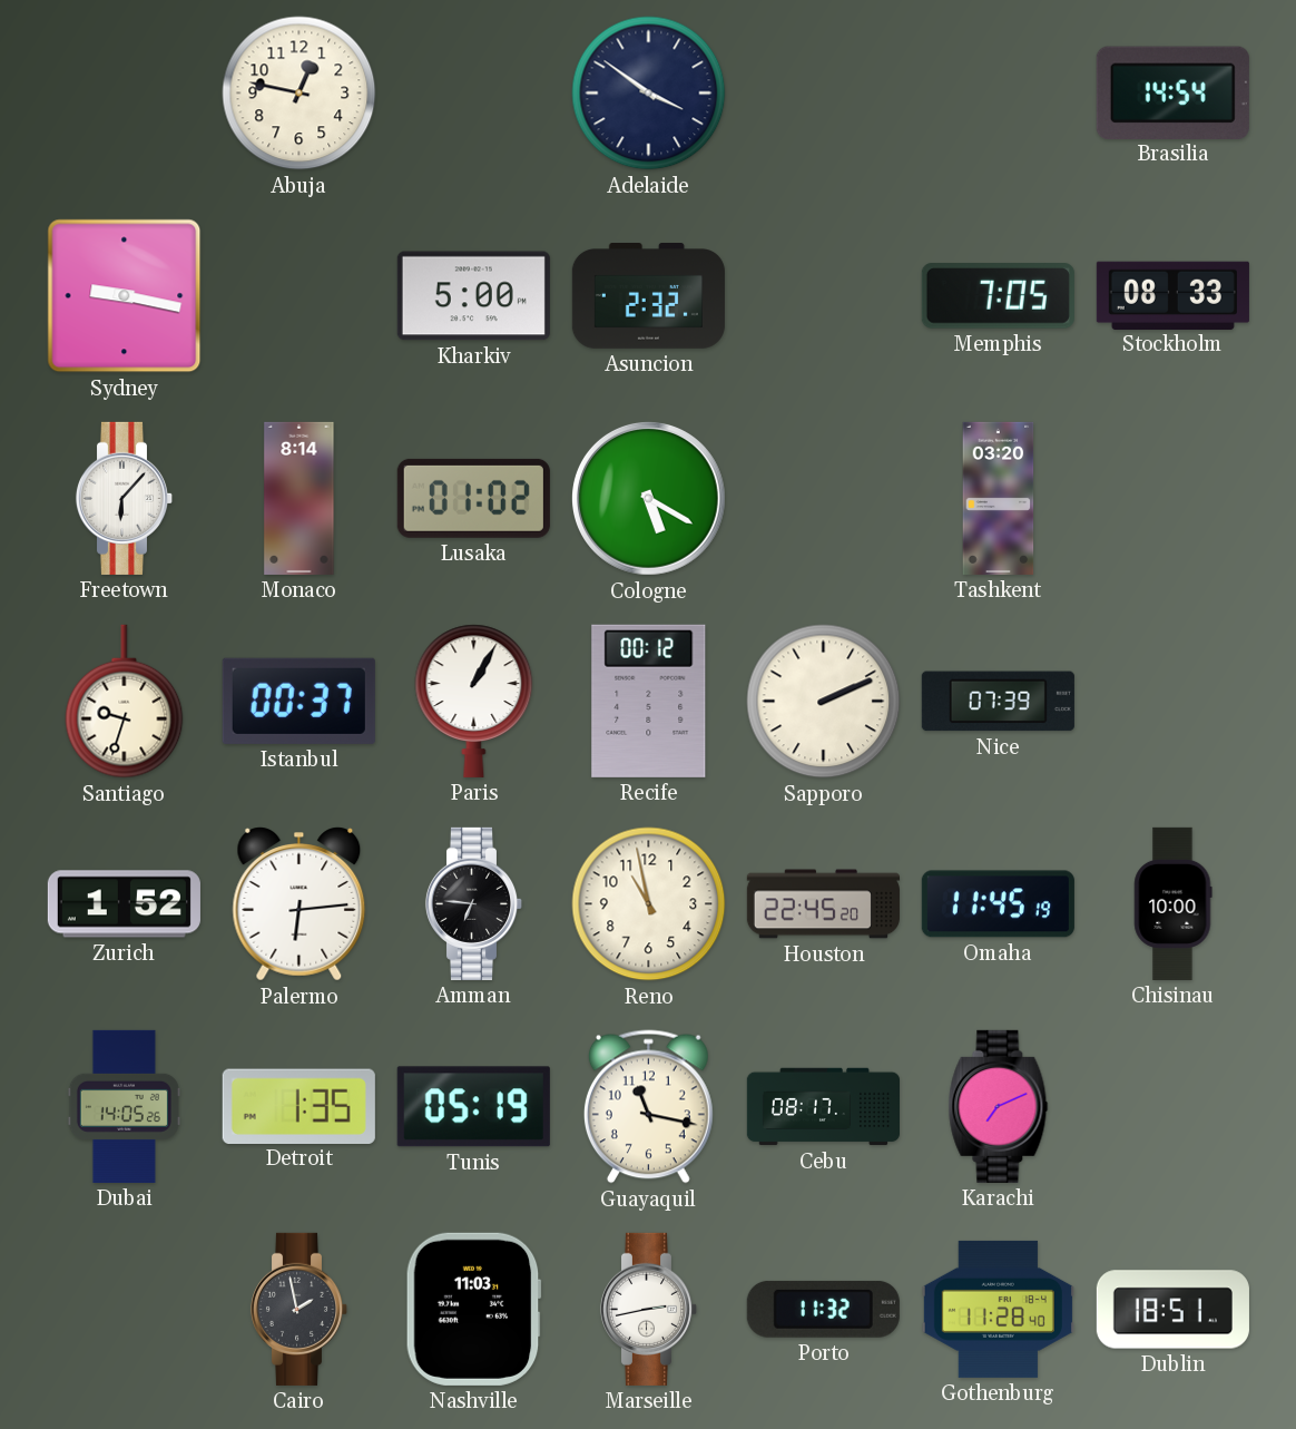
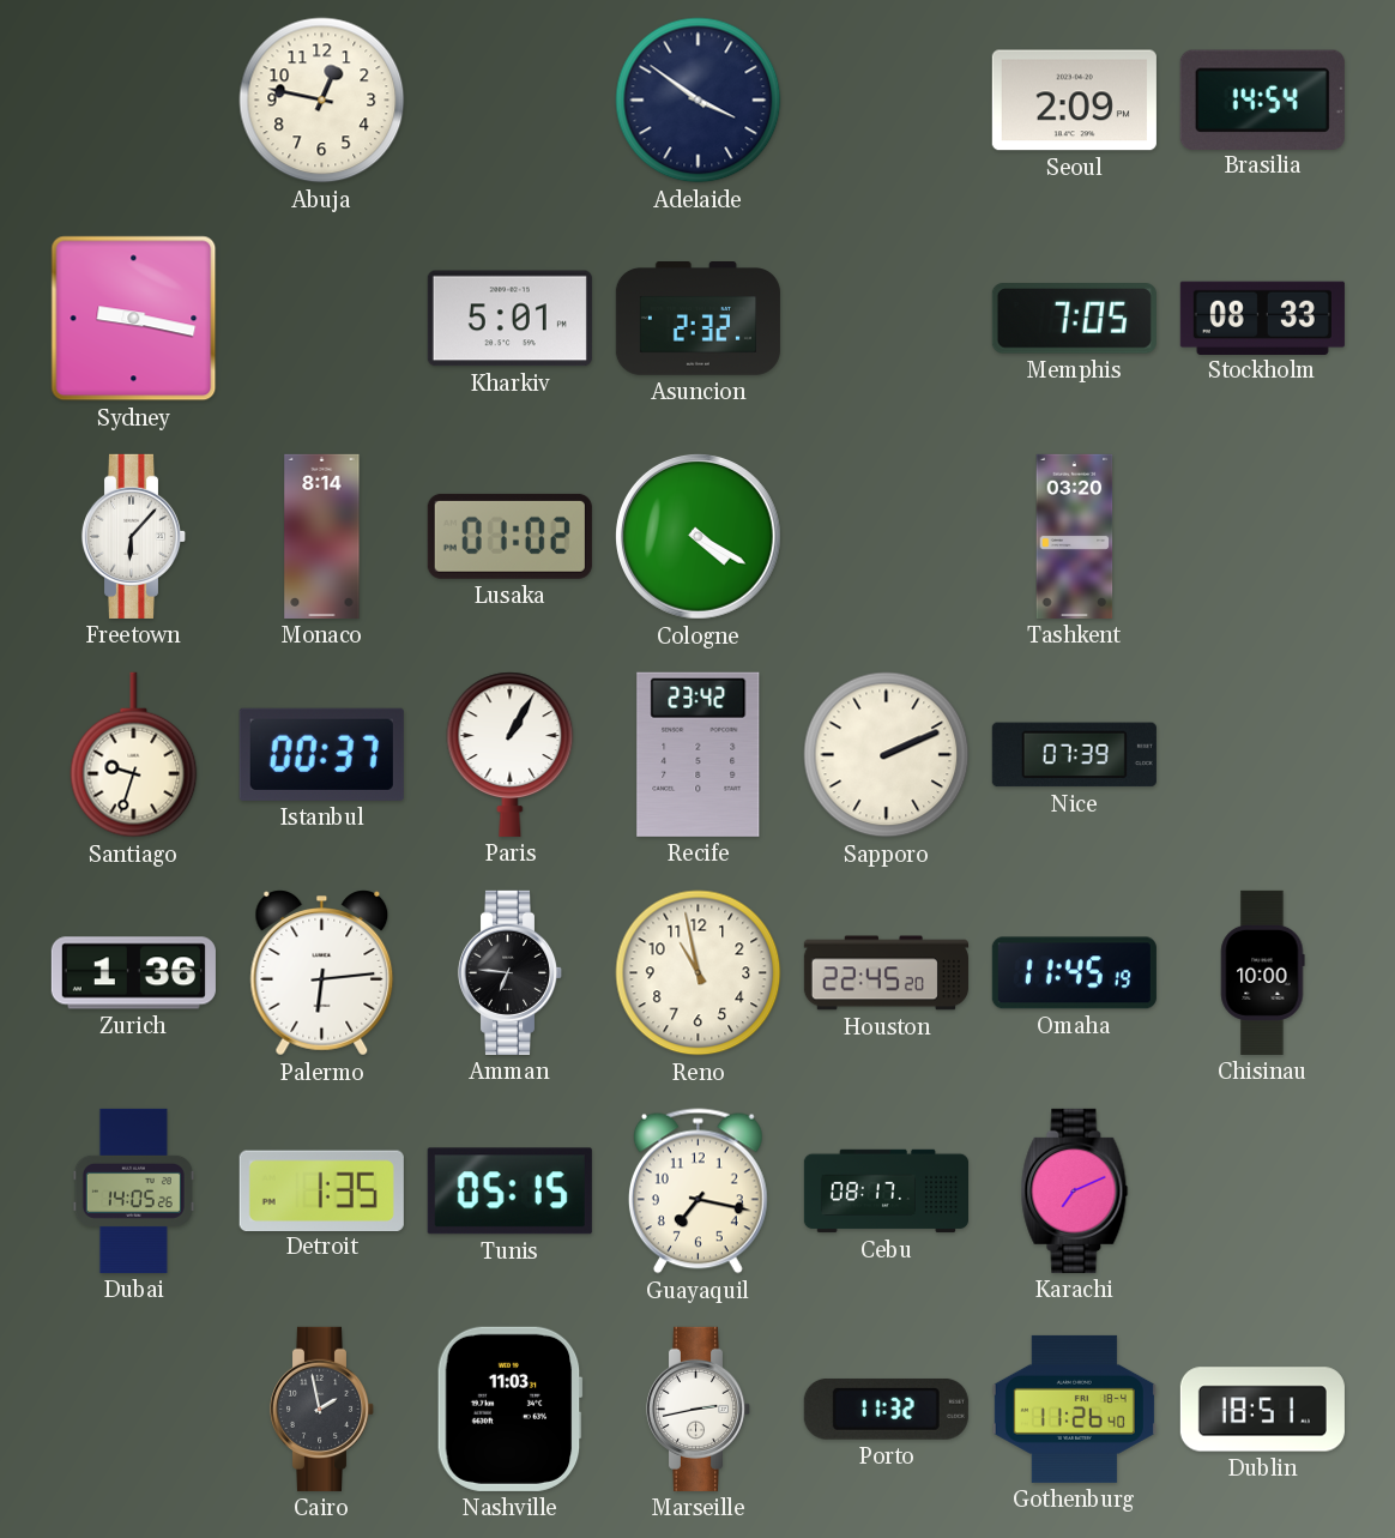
Seoul: none -> 2:09 (1074, 101)
Kharkiv: 5:00 -> 5:01 (509, 319)
Cologne: 5:20 -> 4:20 (697, 536)
Recife: 00:12 -> 23:42 (699, 754)
Zurich: 1:52 -> 1:36 (133, 973)
Tunis: 05:19 -> 05:15 (509, 1192)
Guayaquil: 11:17 -> 7:17 (697, 1192)
Gothenburg: 11:28 -> 11:26 (1074, 1409)
